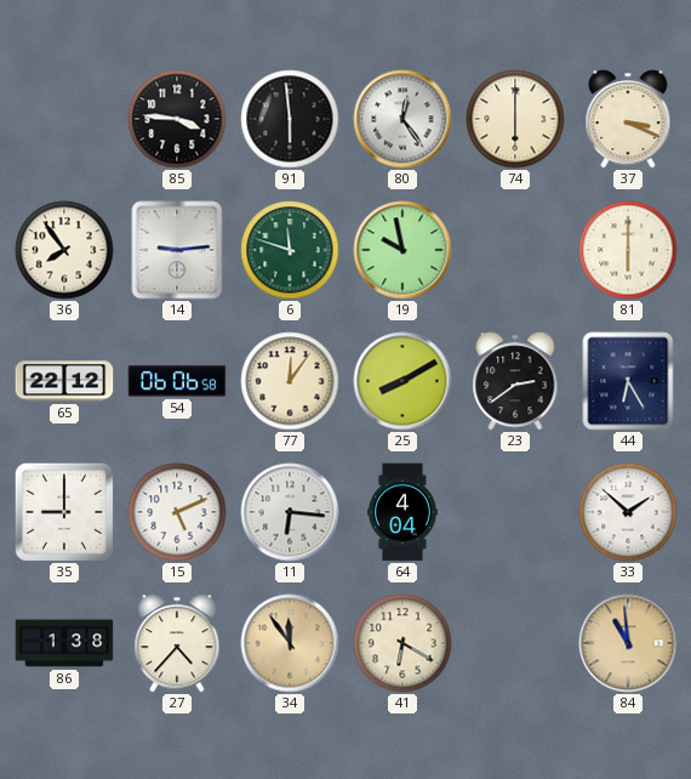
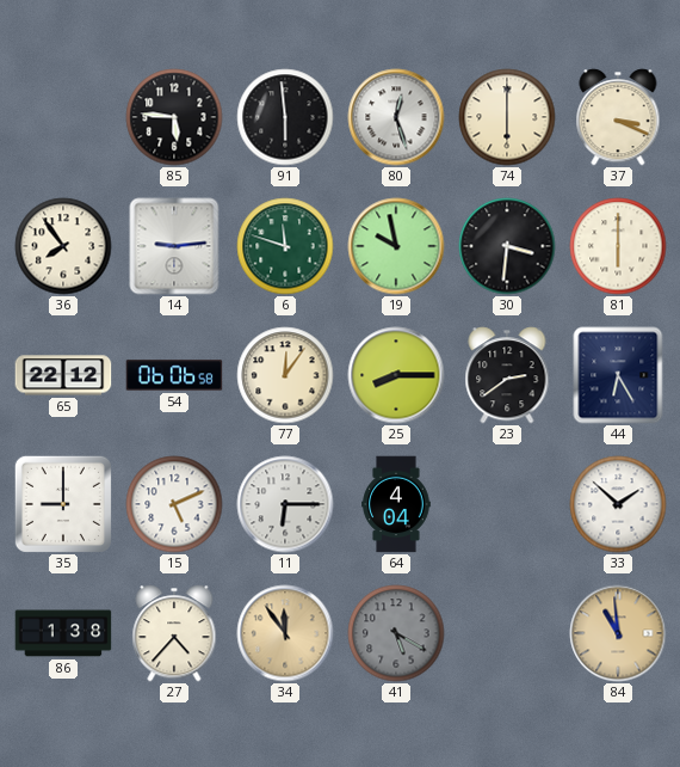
85: 3:46 -> 5:46 (174, 117)
80: 12:24 -> 12:27 (396, 117)
30: none -> 3:31 (507, 246)
25: 8:10 -> 8:15 (396, 375)
11: 6:16 -> 6:15 (285, 504)
41: 6:20 -> 5:20 (396, 633)
41 dial: cream -> grey (396, 633)
